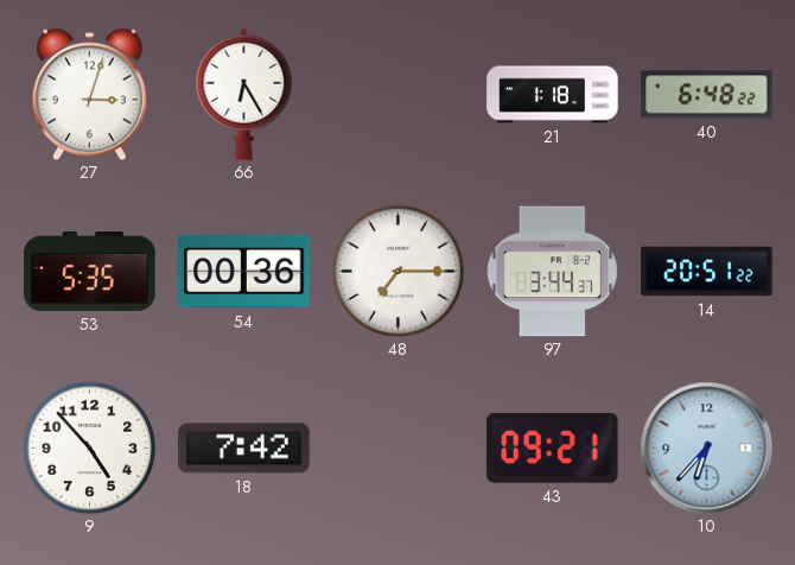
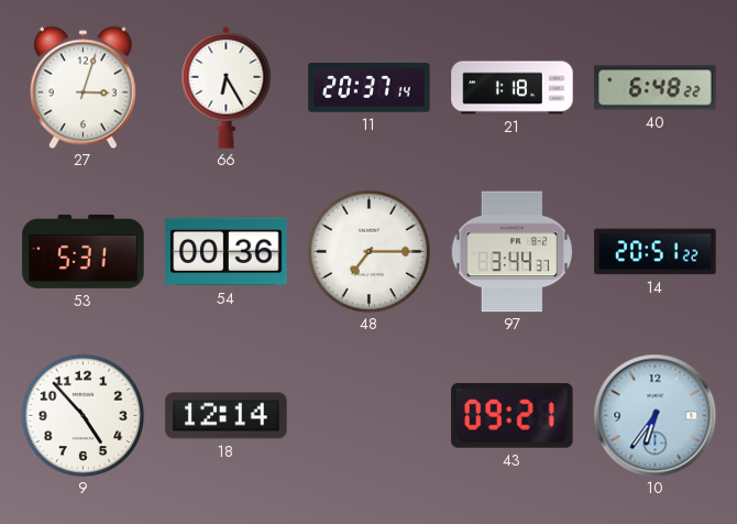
11: none -> 20:37 (370, 88)
53: 5:35 -> 5:31 (84, 251)
18: 7:42 -> 12:14 (227, 416)
10: 6:37 -> 6:36 (654, 415)
